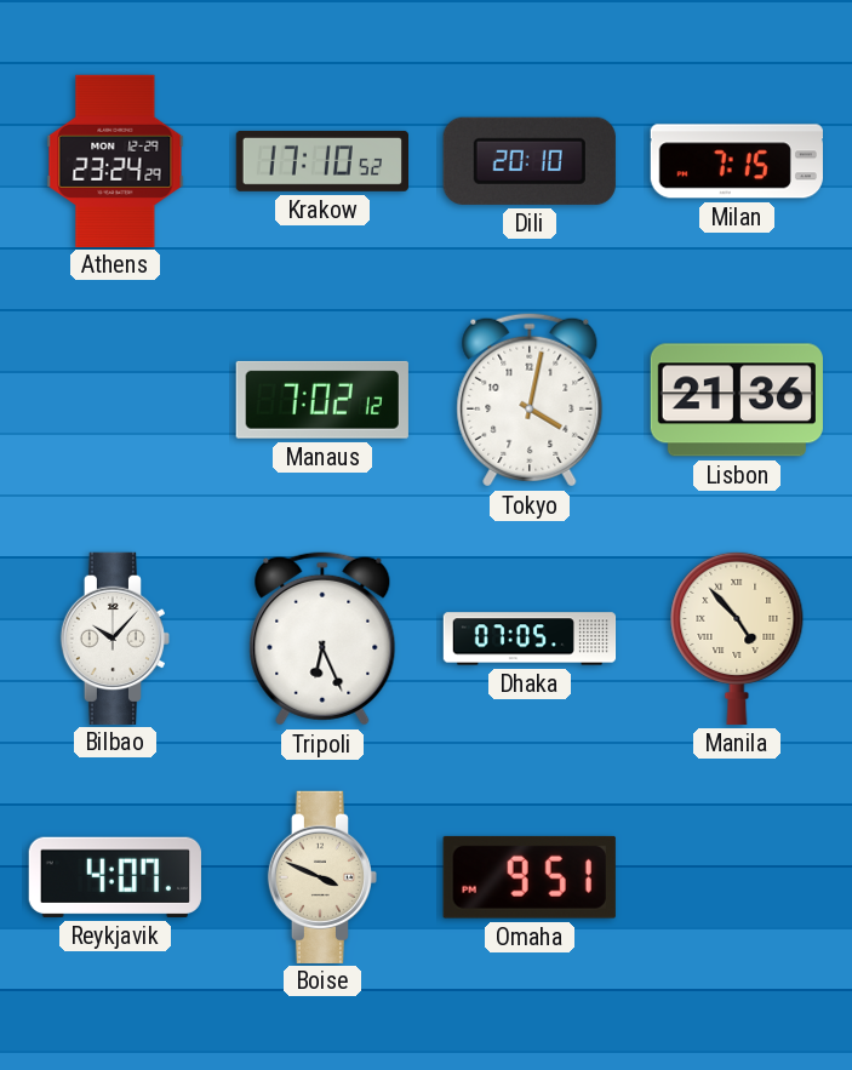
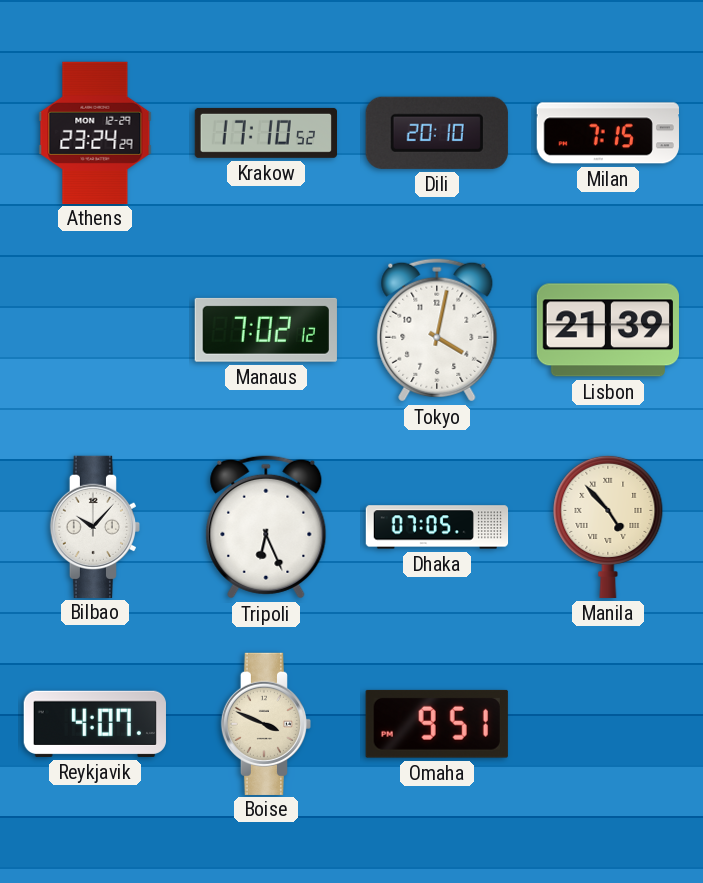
Lisbon: 21:36 -> 21:39 (607, 330)
